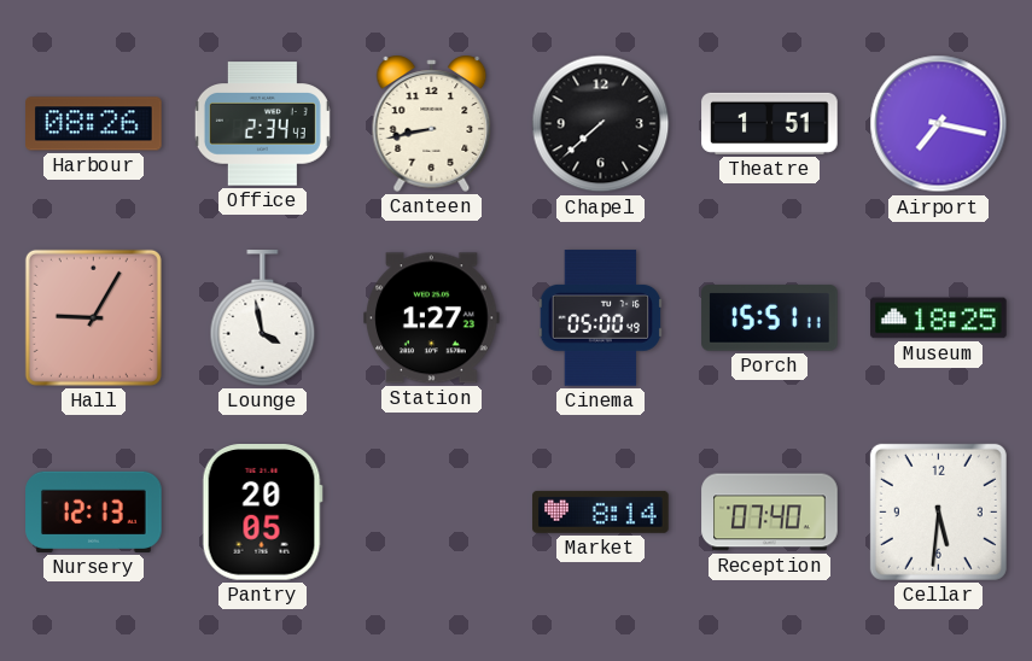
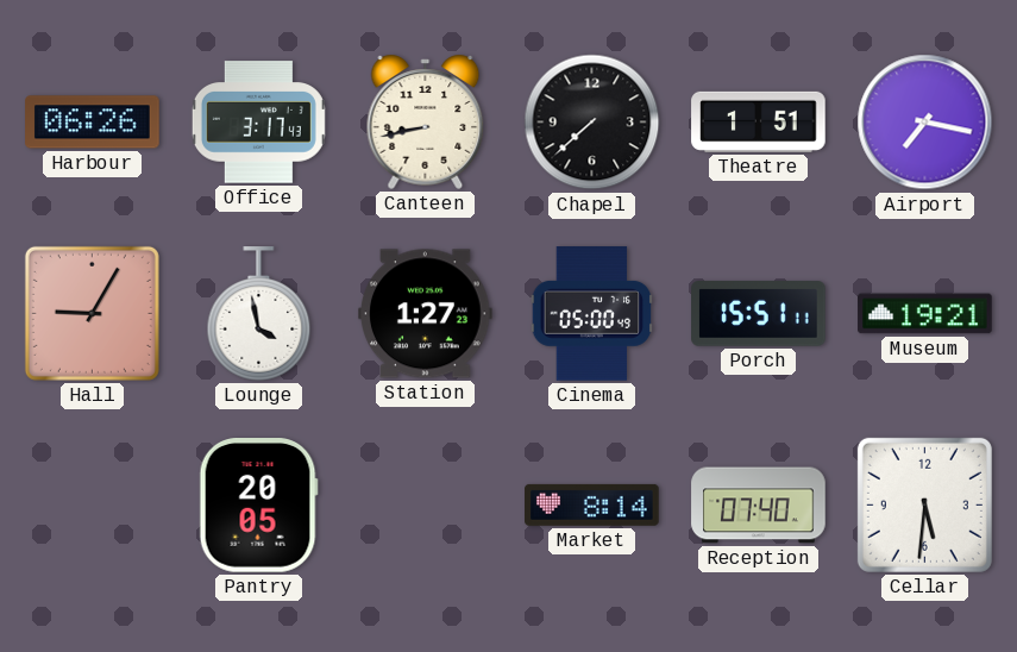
Harbour: 08:26 -> 06:26 (93, 123)
Office: 2:34 -> 3:17 (258, 123)
Museum: 18:25 -> 19:21 (925, 314)
Nursery: 12:13 -> none (94, 511)
